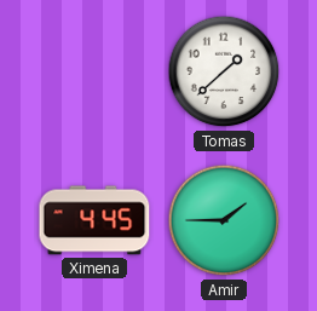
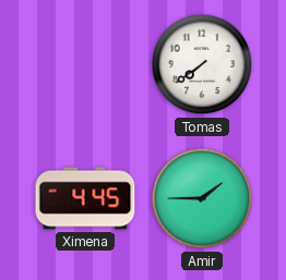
Tomas: 1:38 -> 7:39 (202, 64)
